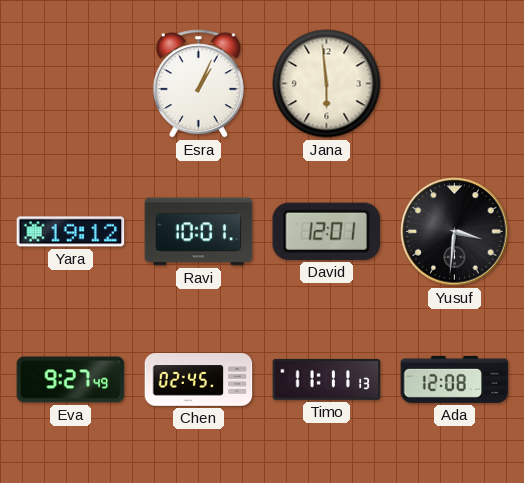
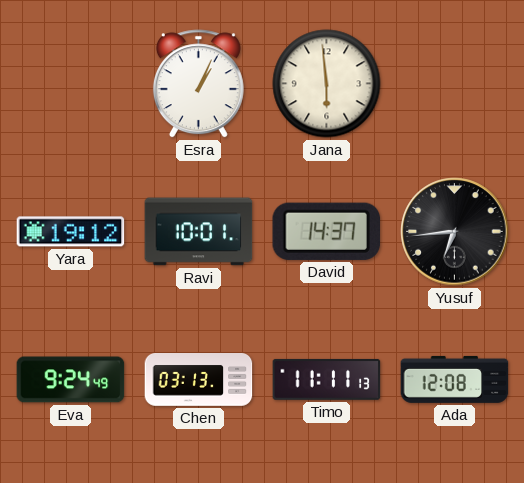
David: 12:01 -> 14:37 (326, 231)
Yusuf: 3:31 -> 6:44 (455, 232)
Eva: 9:27 -> 9:24 (71, 380)
Chen: 02:45 -> 03:13 (199, 380)
